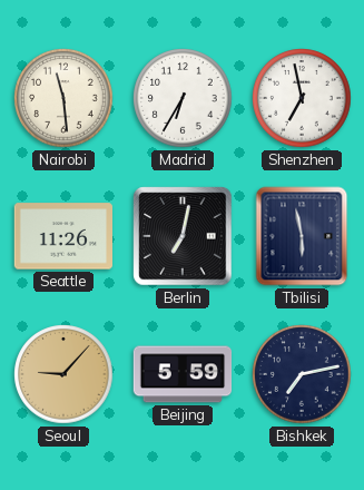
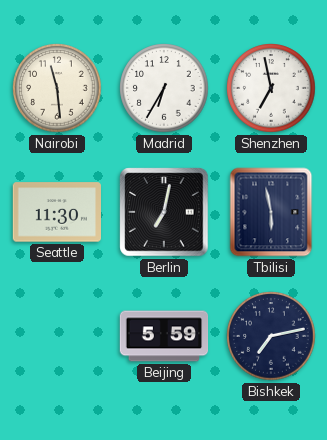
Seattle: 11:26 -> 11:30 (57, 212)
Seoul: 9:07 -> none (63, 374)
